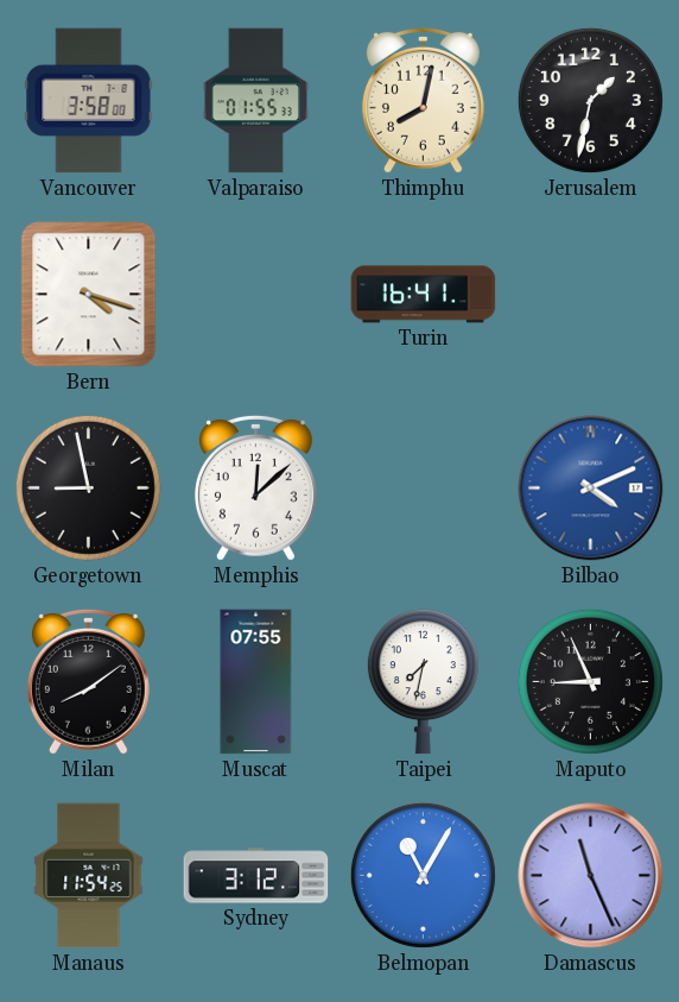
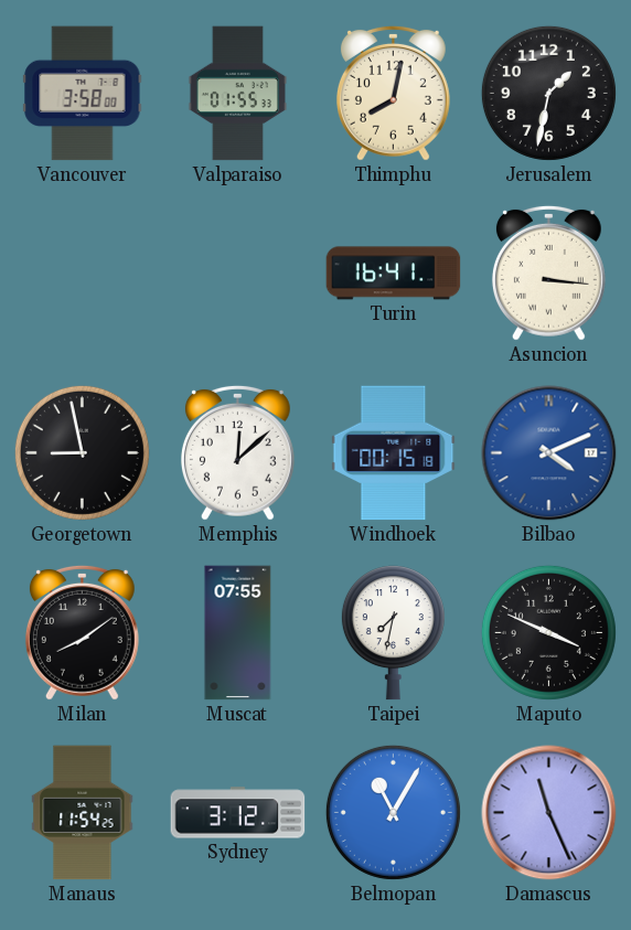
Bern: 4:18 -> none (89, 295)
Asuncion: none -> 3:16 (548, 272)
Windhoek: none -> 00:15 (394, 453)
Maputo: 8:56 -> 3:49 (548, 632)
